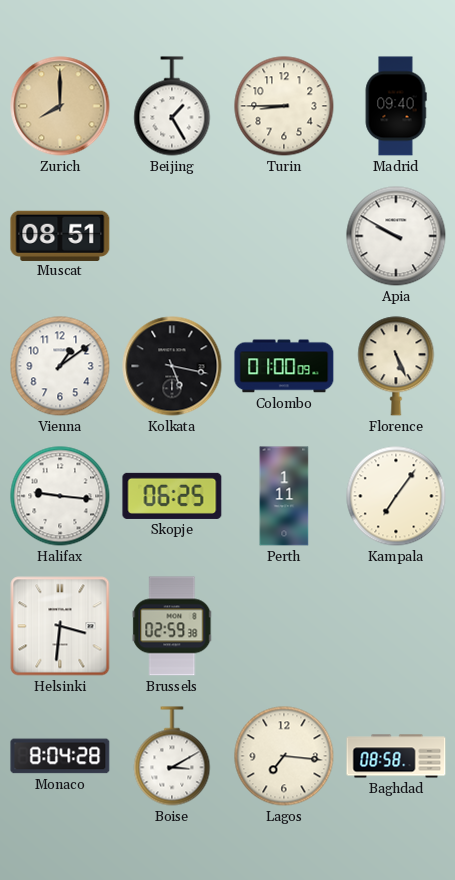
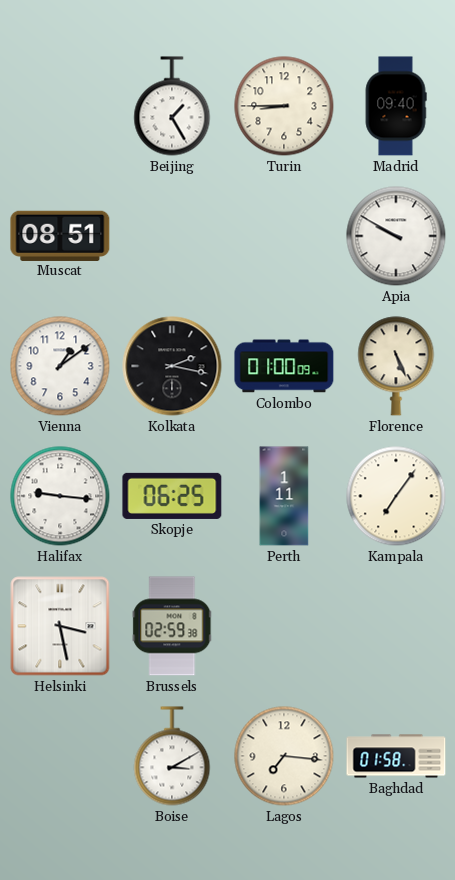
Zurich: 8:00 -> none (60, 106)
Kolkata: 5:17 -> 2:17 (172, 366)
Helsinki: 3:31 -> 3:28 (60, 626)
Monaco: 8:04 -> none (60, 756)
Baghdad: 08:58 -> 01:58 (396, 756)
